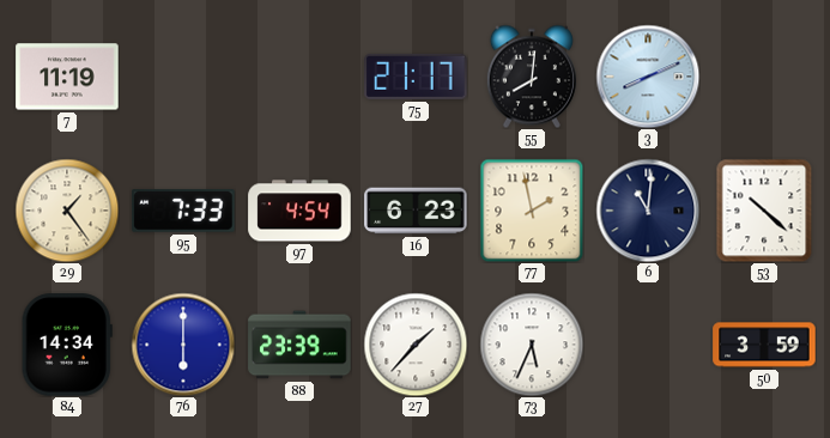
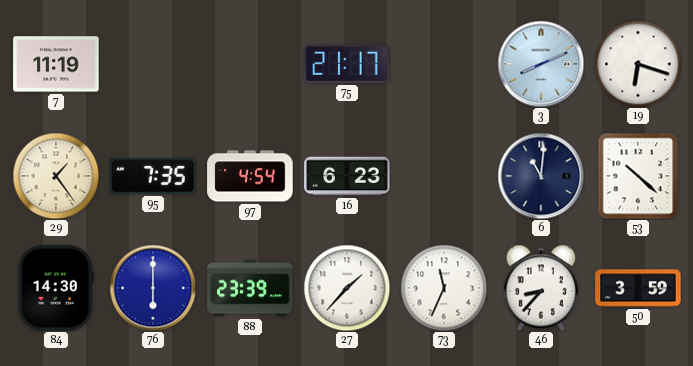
55: 8:01 -> none (532, 77)
19: none -> 6:18 (638, 64)
95: 7:33 -> 7:35 (153, 176)
77: 1:58 -> none (532, 211)
84: 14:34 -> 14:30 (56, 288)
73: 5:34 -> 11:34 (444, 288)
46: none -> 8:37 (541, 288)
